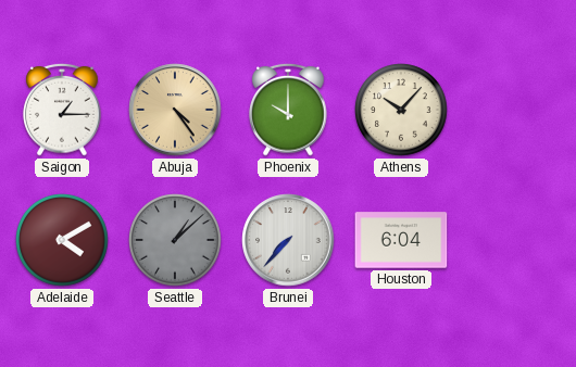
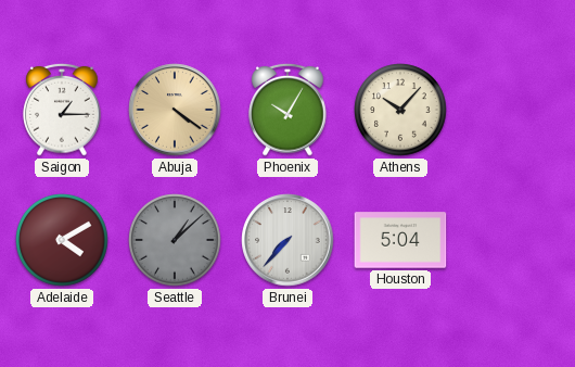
Abuja: 4:24 -> 4:21 (175, 110)
Phoenix: 10:00 -> 10:05 (287, 110)
Houston: 6:04 -> 5:04 (400, 240)
